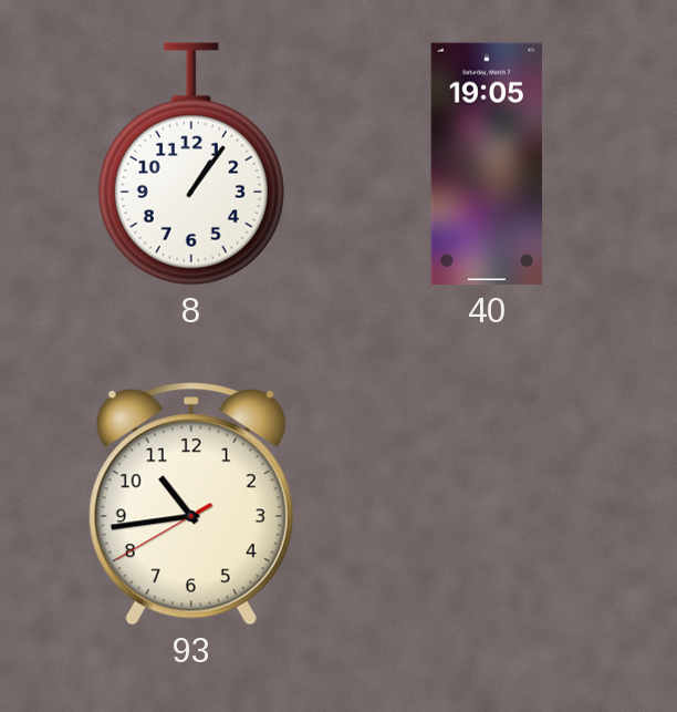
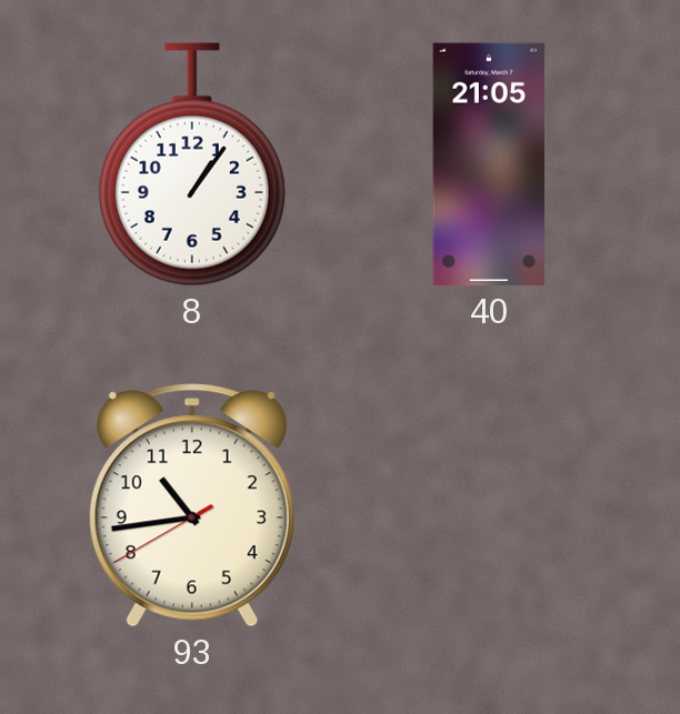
40: 19:05 -> 21:05 (488, 164)
